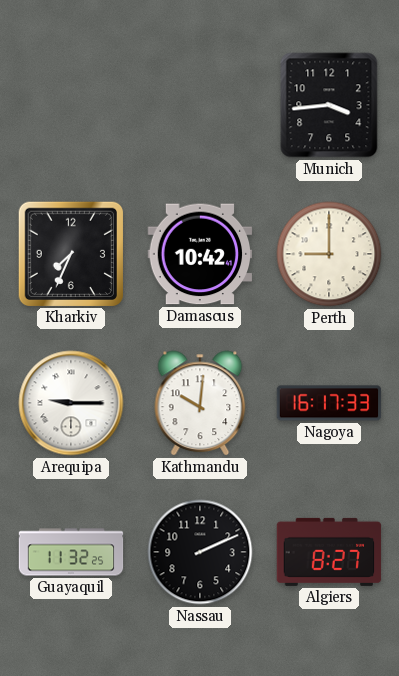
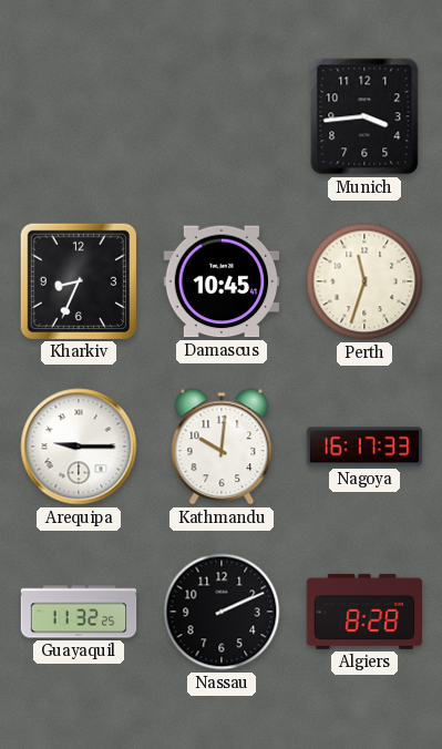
Kharkiv: 7:34 -> 8:34 (78, 280)
Damascus: 10:42 -> 10:45 (222, 281)
Perth: 9:00 -> 11:33 (364, 281)
Algiers: 8:27 -> 8:28 (364, 612)
